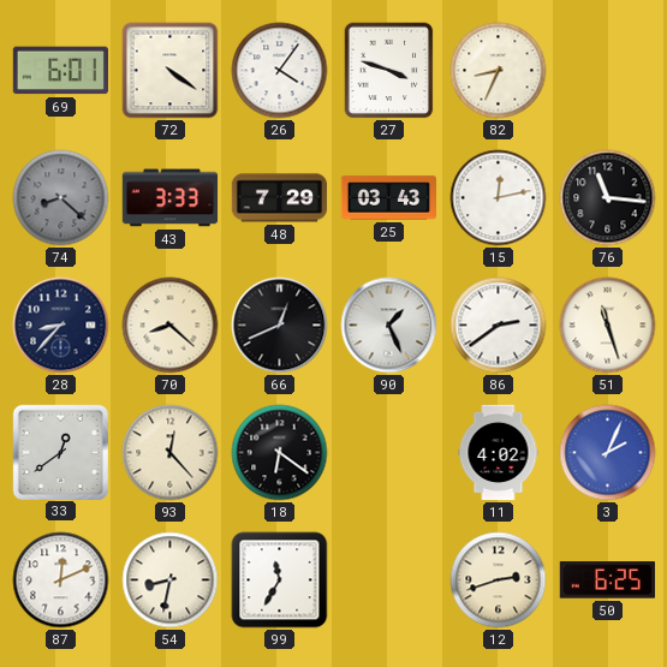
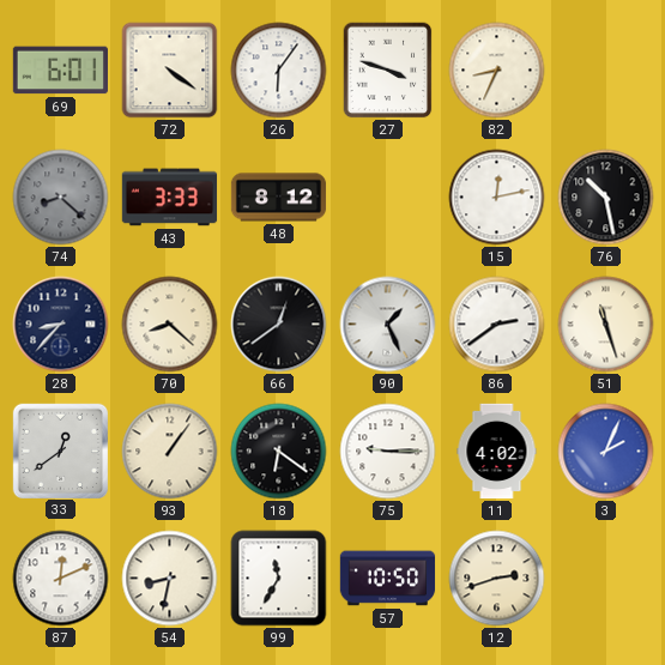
26: 4:06 -> 6:06 (279, 71)
48: 7:29 -> 8:12 (279, 198)
25: 03:43 -> none (389, 198)
76: 11:16 -> 10:28 (606, 198)
66: 12:41 -> 12:39 (279, 325)
93: 12:23 -> 1:06 (170, 452)
75: none -> 9:15 (388, 452)
57: none -> 10:50 (388, 579)
50: 6:25 -> none (607, 580)
